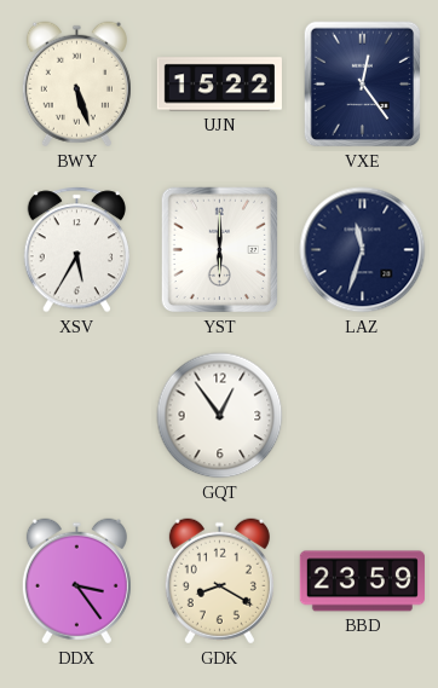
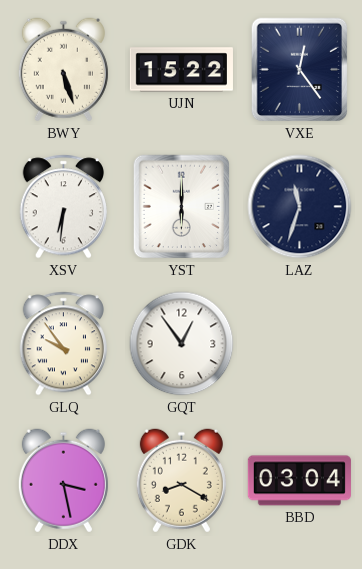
XSV: 5:35 -> 6:31 (63, 207)
GLQ: none -> 9:54 (63, 344)
DDX: 3:24 -> 3:28 (63, 481)
BBD: 23:59 -> 03:04 (299, 481)
